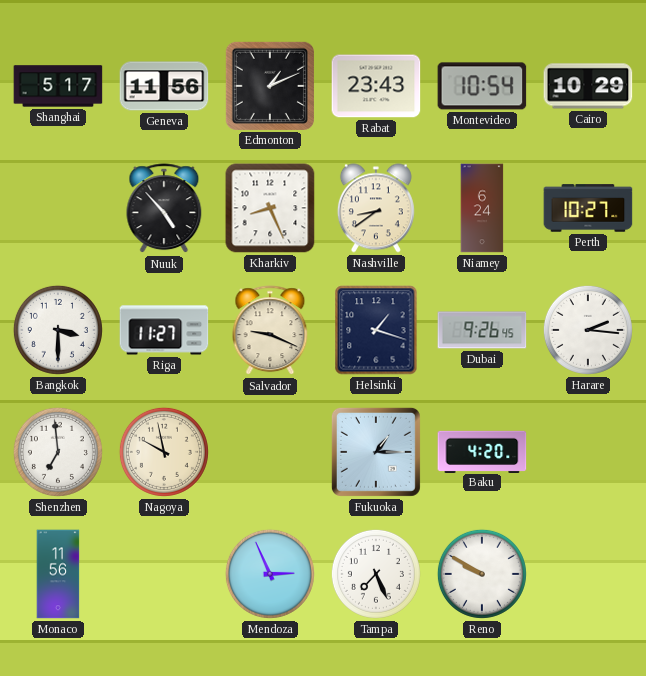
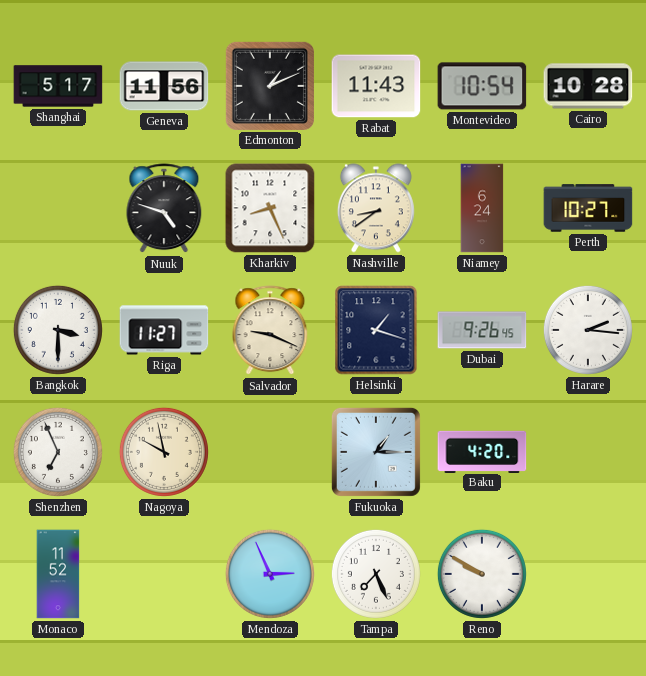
Rabat: 23:43 -> 11:43 (376, 86)
Cairo: 10:29 -> 10:28 (588, 86)
Nuuk: 4:53 -> 4:48 (164, 209)
Shenzhen: 6:59 -> 6:56 (58, 452)
Monaco: 11:56 -> 11:52 (58, 574)
